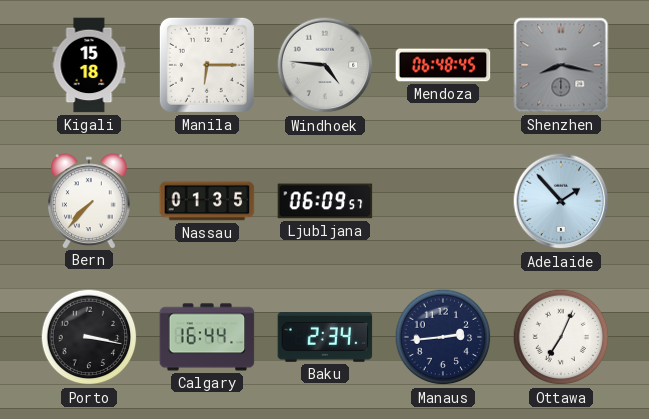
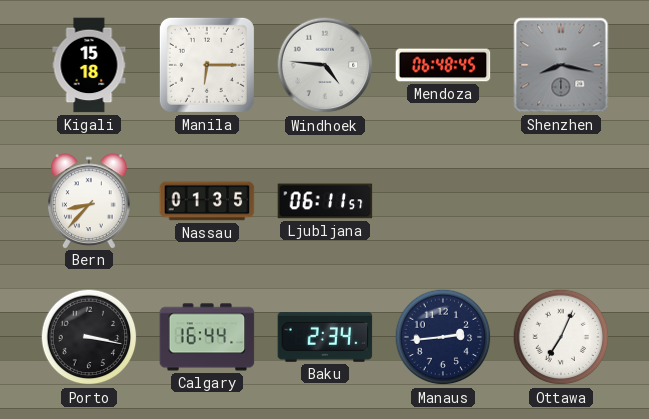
Bern: 7:37 -> 8:37 (89, 201)
Ljubljana: 06:09 -> 06:11 (325, 201)
Adelaide: 1:53 -> none (561, 201)
